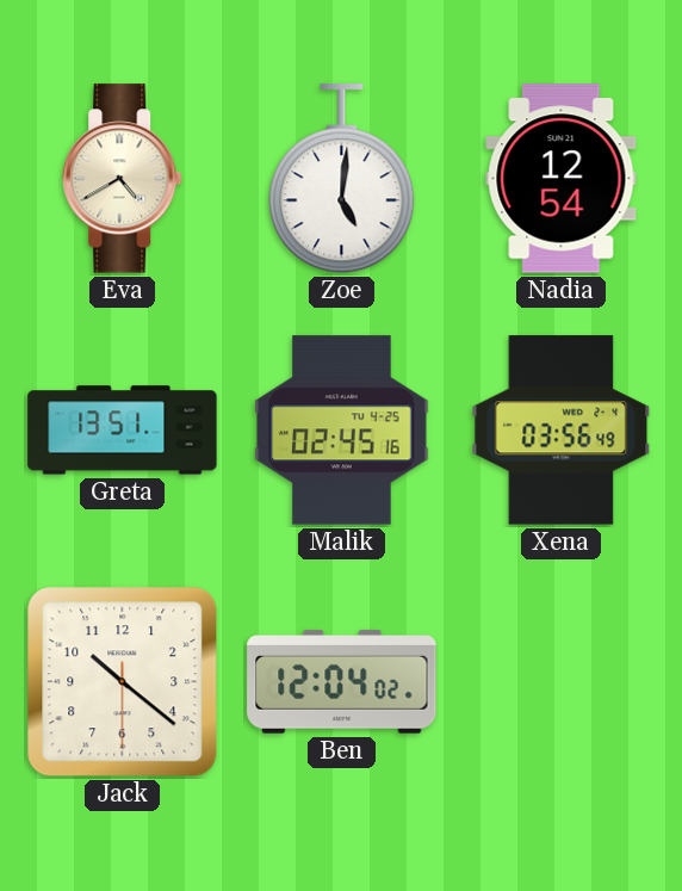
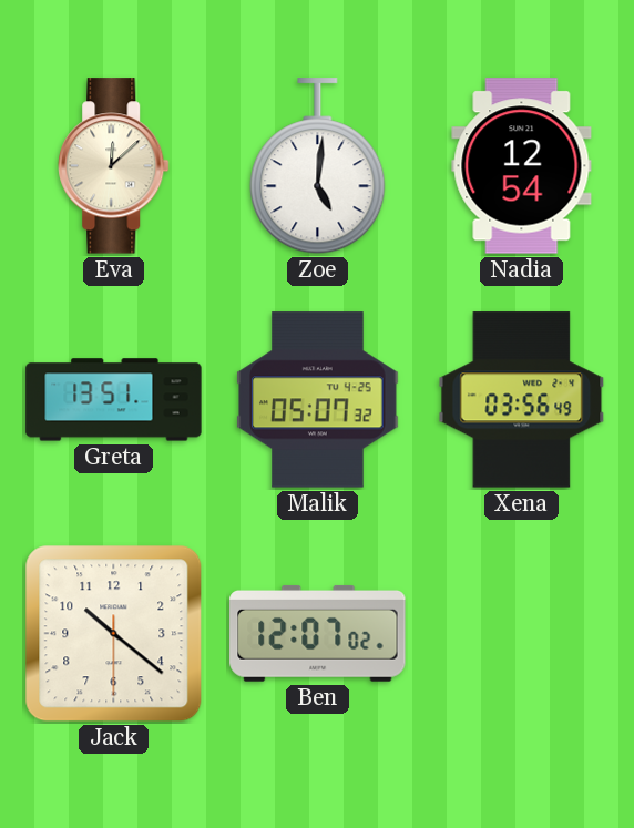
Eva: 4:40 -> 12:08 (114, 166)
Malik: 02:45 -> 05:07 (318, 400)
Ben: 12:04 -> 12:07 (318, 633)
